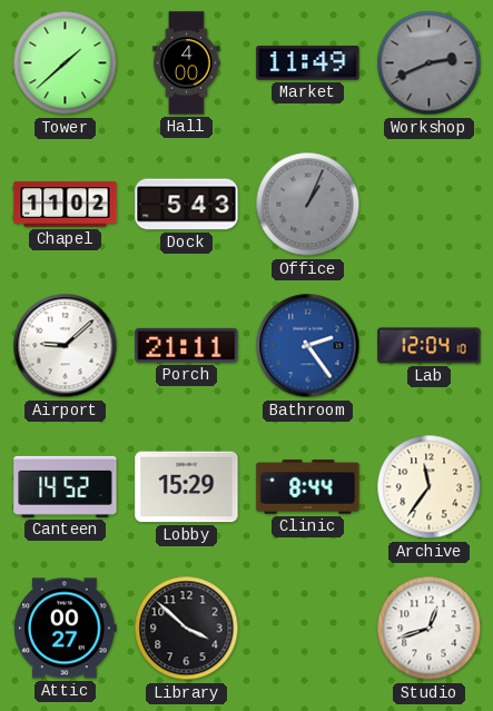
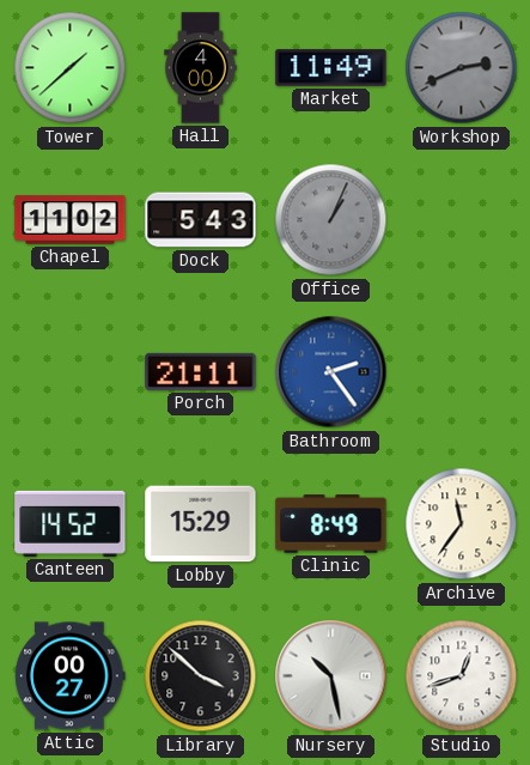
Airport: 9:08 -> none (66, 346)
Lab: 12:04 -> none (430, 346)
Clinic: 8:44 -> 8:49 (331, 524)
Nursery: none -> 10:28 (331, 676)
